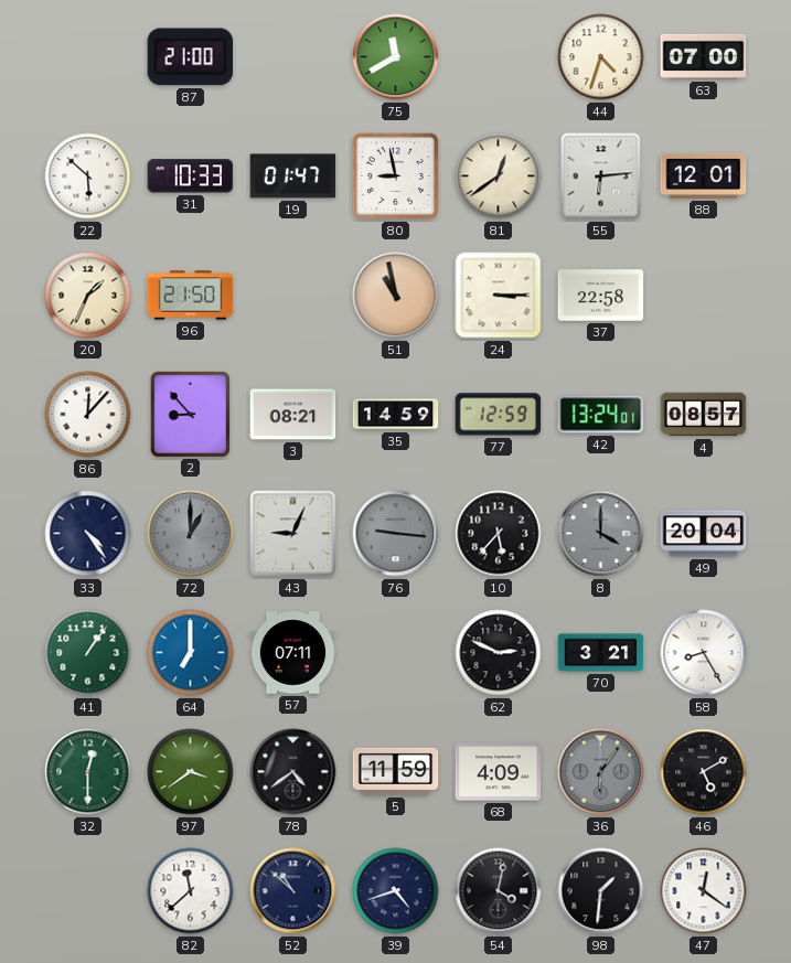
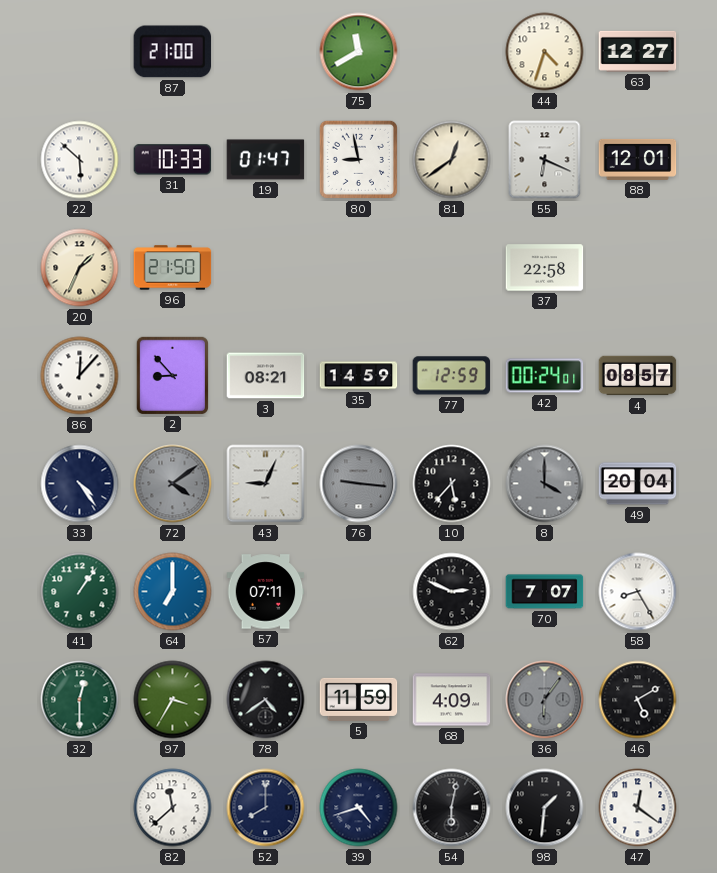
63: 07:00 -> 12:27 (638, 51)
55: 6:14 -> 6:19 (545, 160)
51: 10:58 -> none (396, 296)
24: 3:15 -> none (499, 296)
42: 13:24 -> 00:24 (545, 376)
72: 1:00 -> 4:09 (173, 484)
70: 3:21 -> 7:07 (545, 592)
97: 3:39 -> 3:35 (173, 700)
52: 10:52 -> 8:00 (266, 808)
54: 4:02 -> 6:02 (452, 808)
